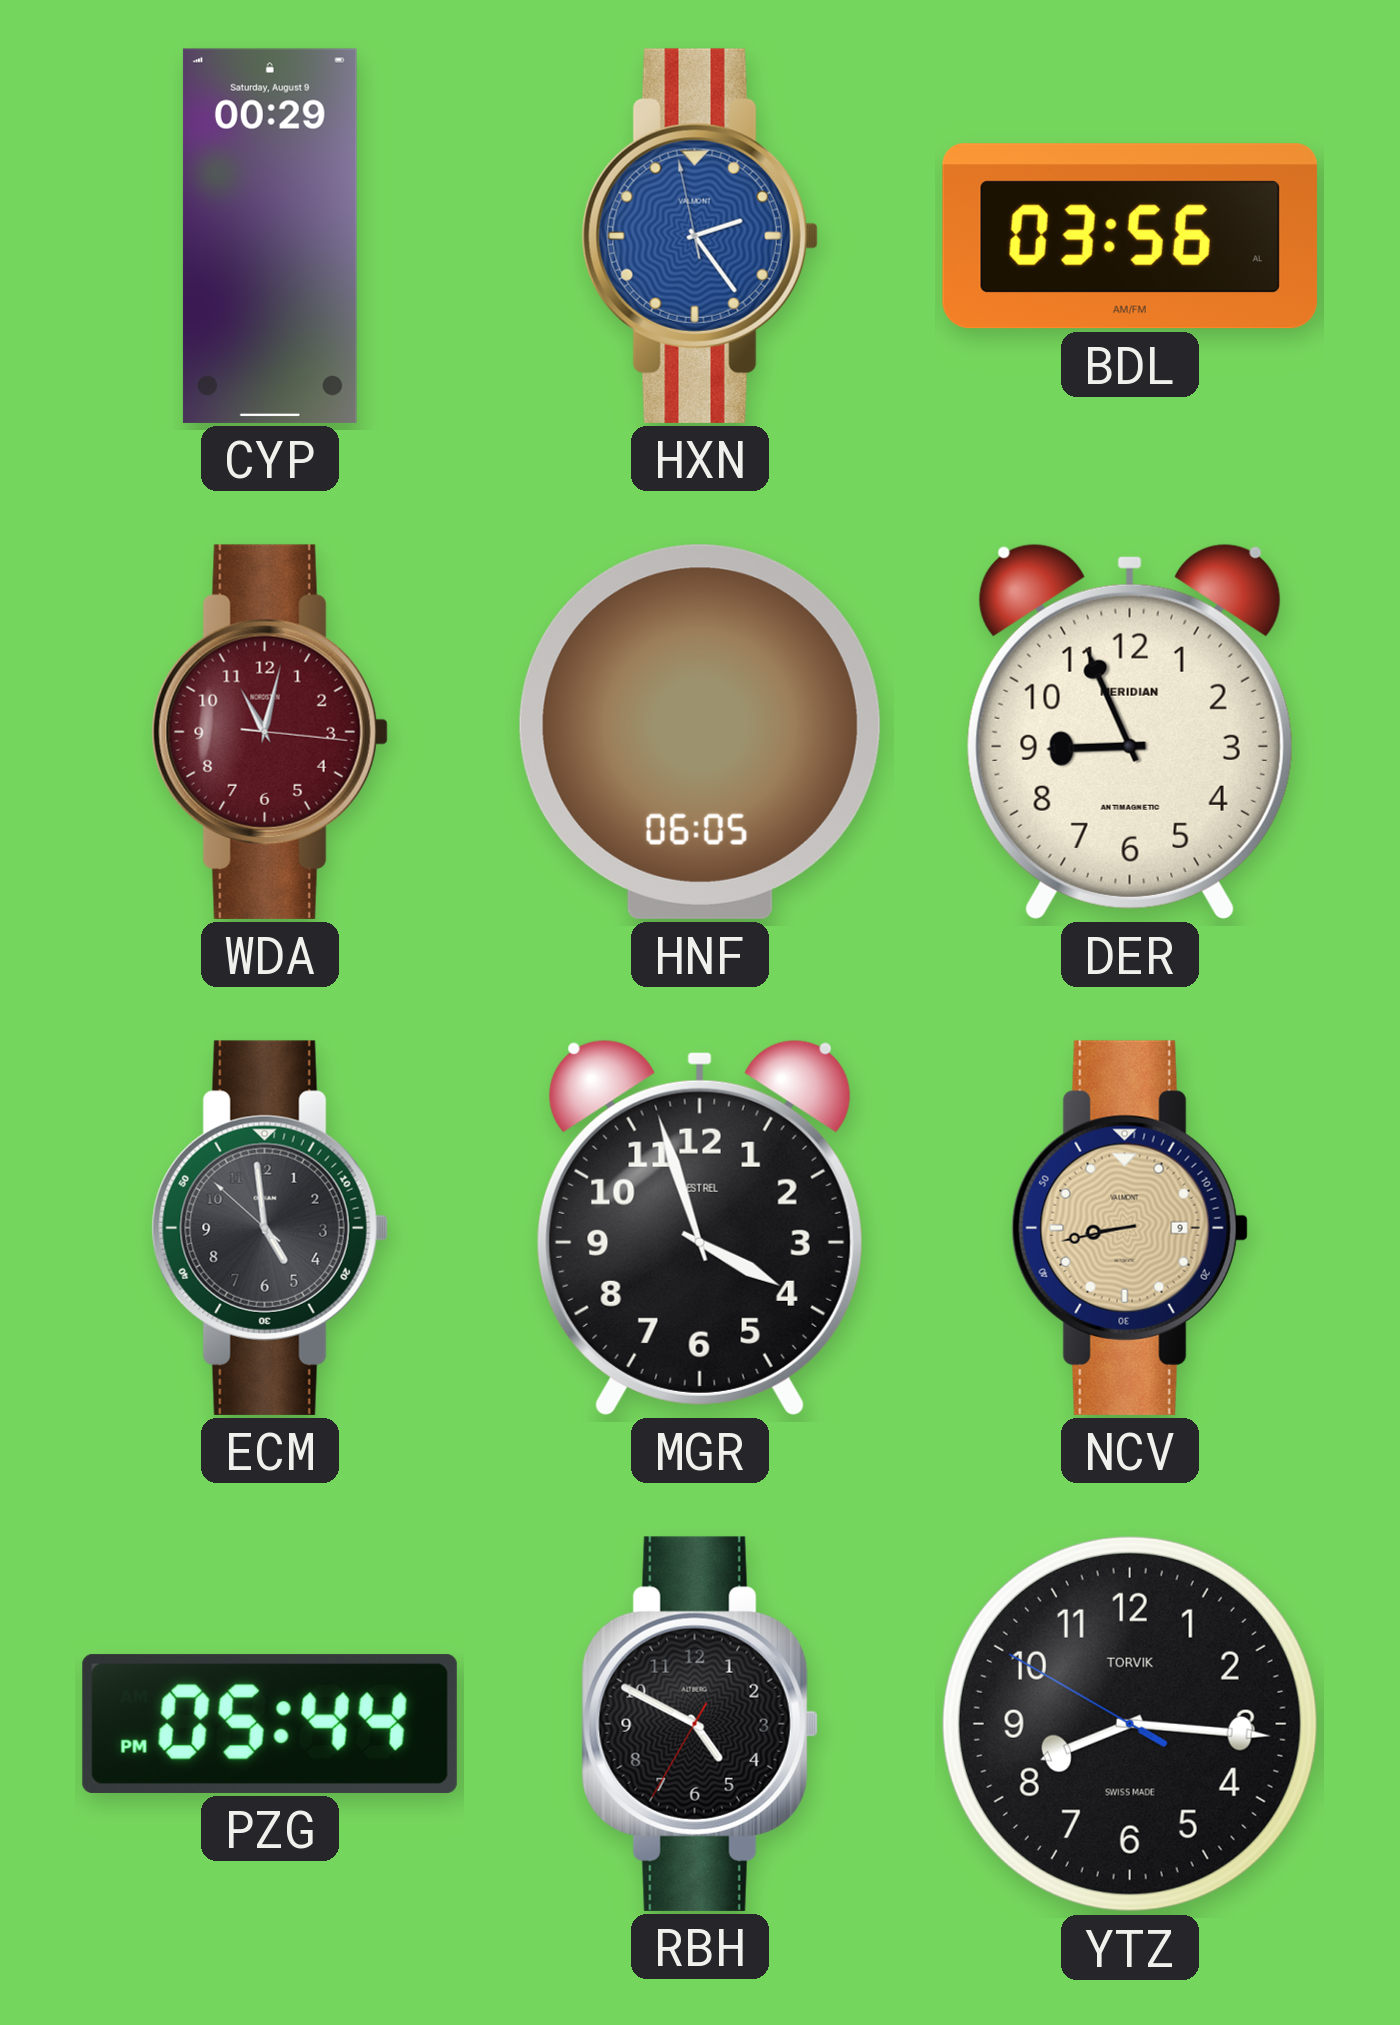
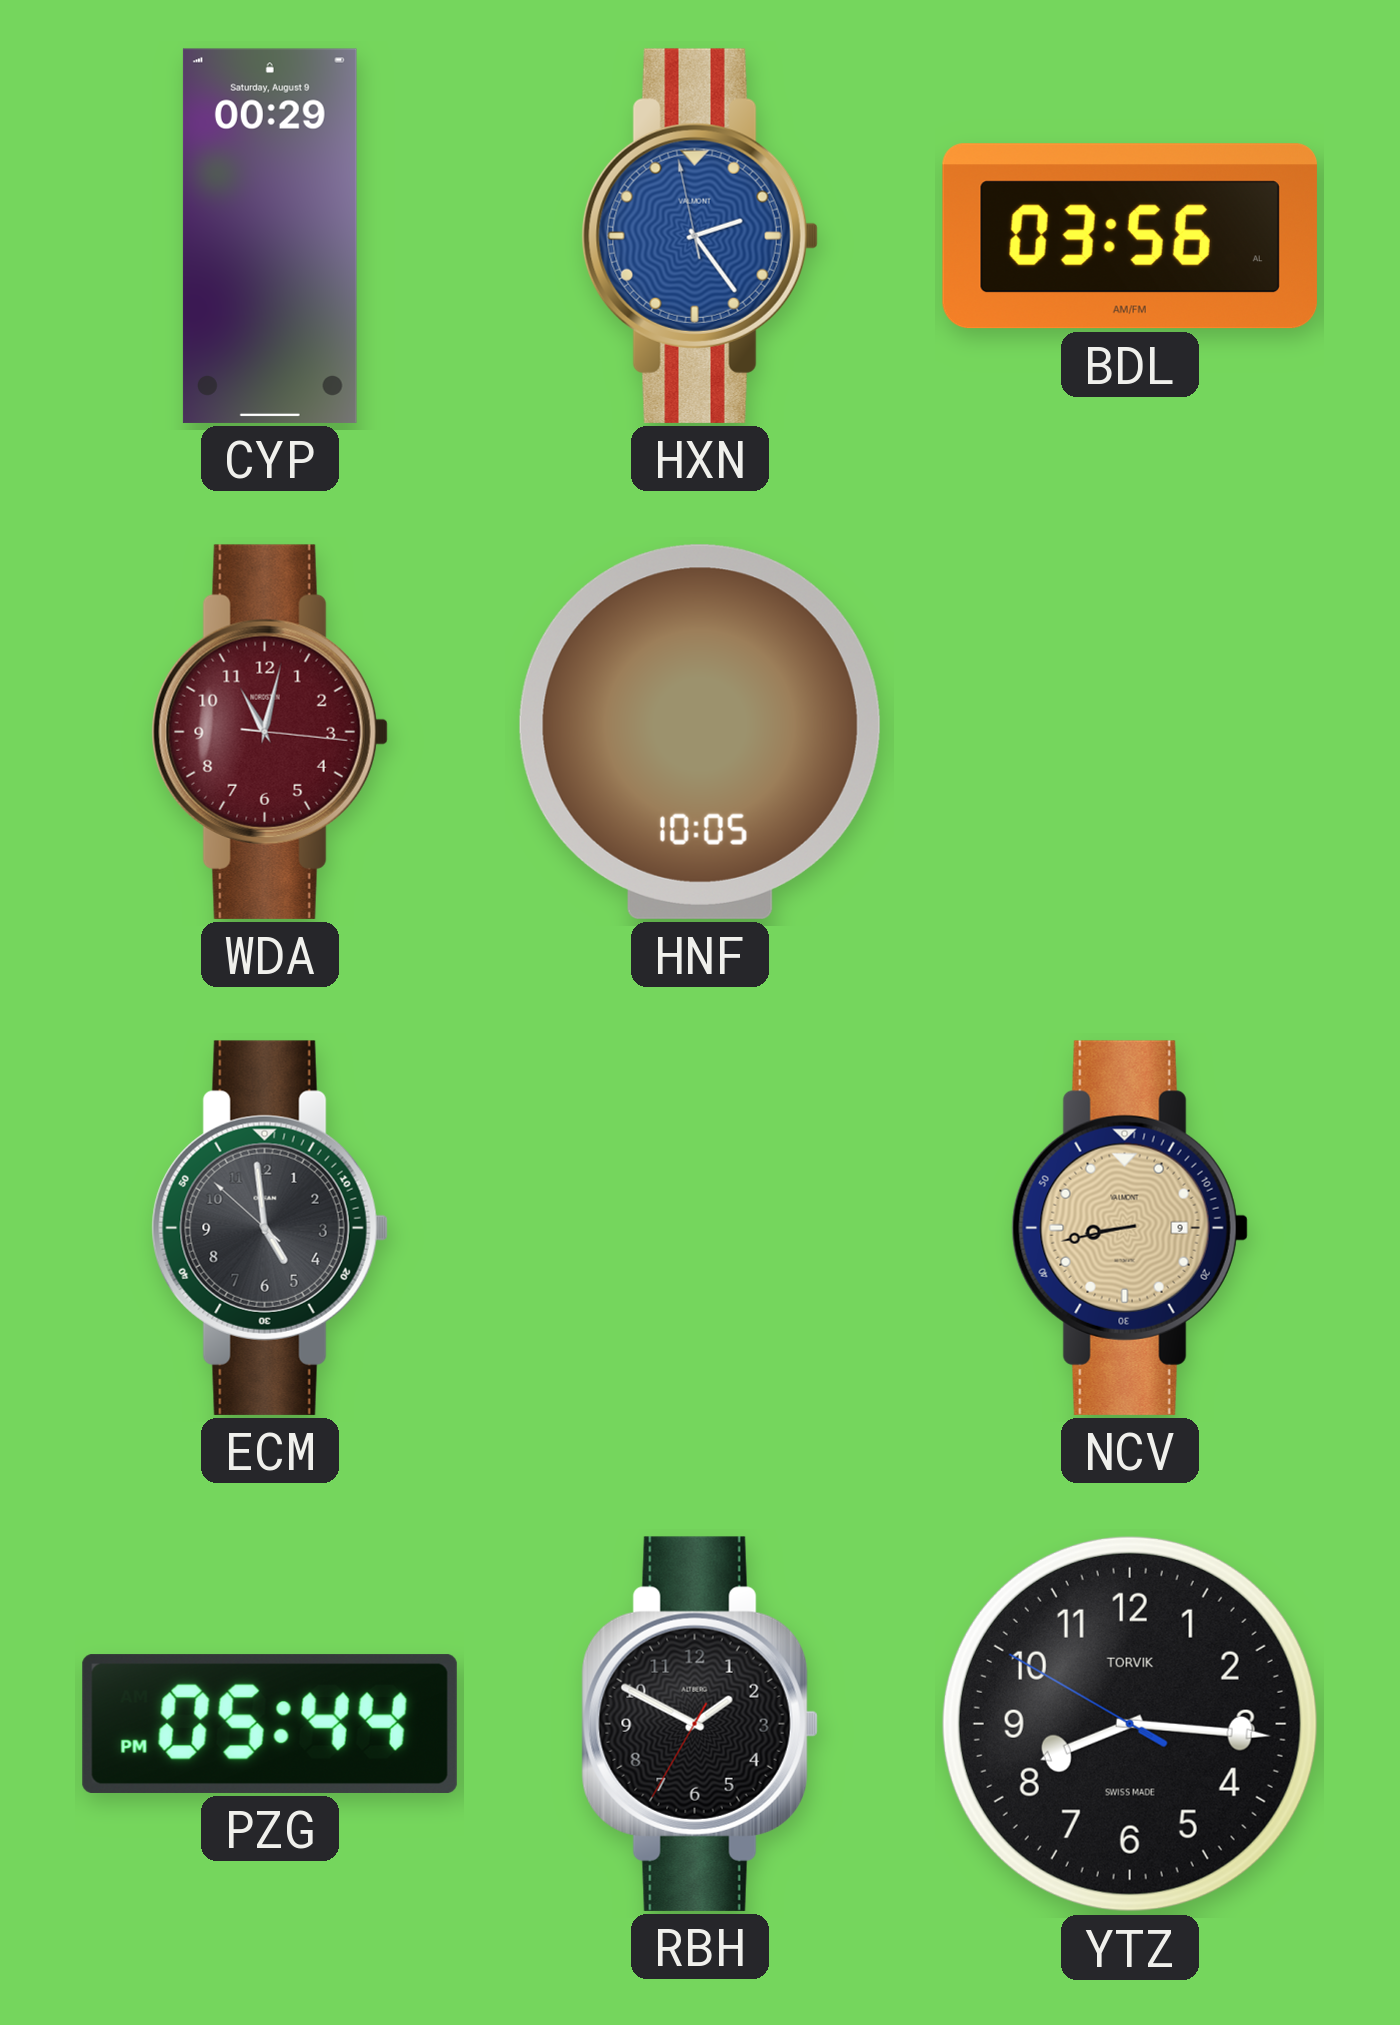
HNF: 06:05 -> 10:05 (700, 732)
DER: 8:56 -> none (1130, 731)
MGR: 3:57 -> none (700, 1227)
RBH: 4:49 -> 1:49 (700, 1724)
